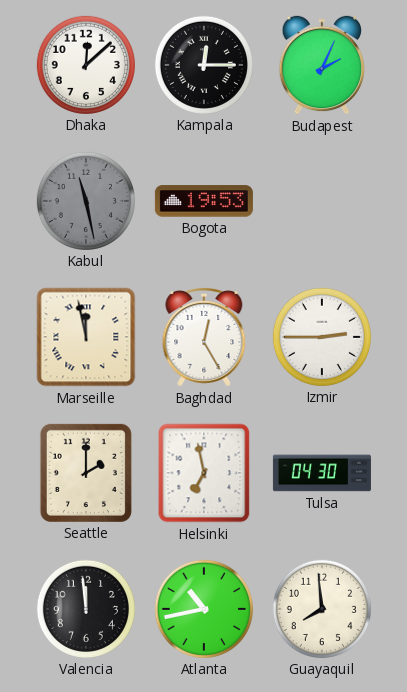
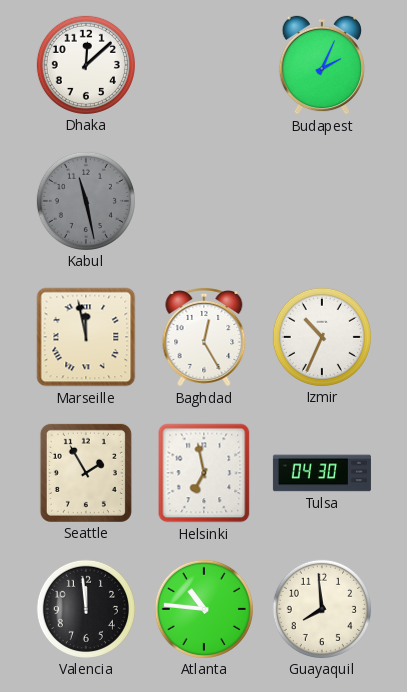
Kampala: 12:15 -> none (204, 65)
Bogota: 19:53 -> none (204, 201)
Izmir: 2:45 -> 10:34 (322, 337)
Seattle: 2:00 -> 1:55 (86, 473)
Atlanta: 10:43 -> 10:46 (204, 609)
